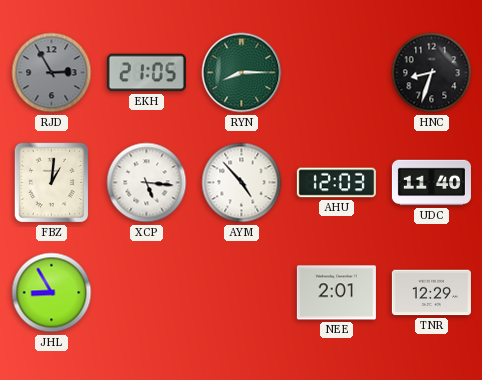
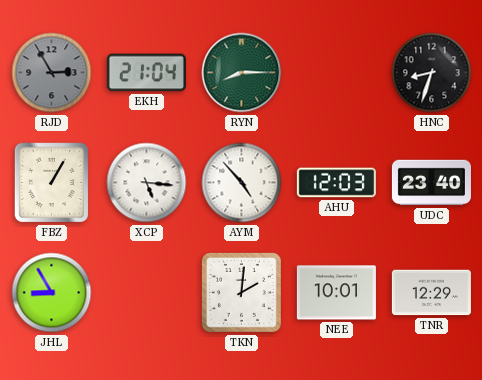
EKH: 21:05 -> 21:04 (146, 73)
FBZ: 1:01 -> 1:05 (52, 183)
UDC: 11:40 -> 23:40 (431, 183)
TKN: none -> 2:01 (241, 292)
NEE: 2:01 -> 10:01 (336, 293)
